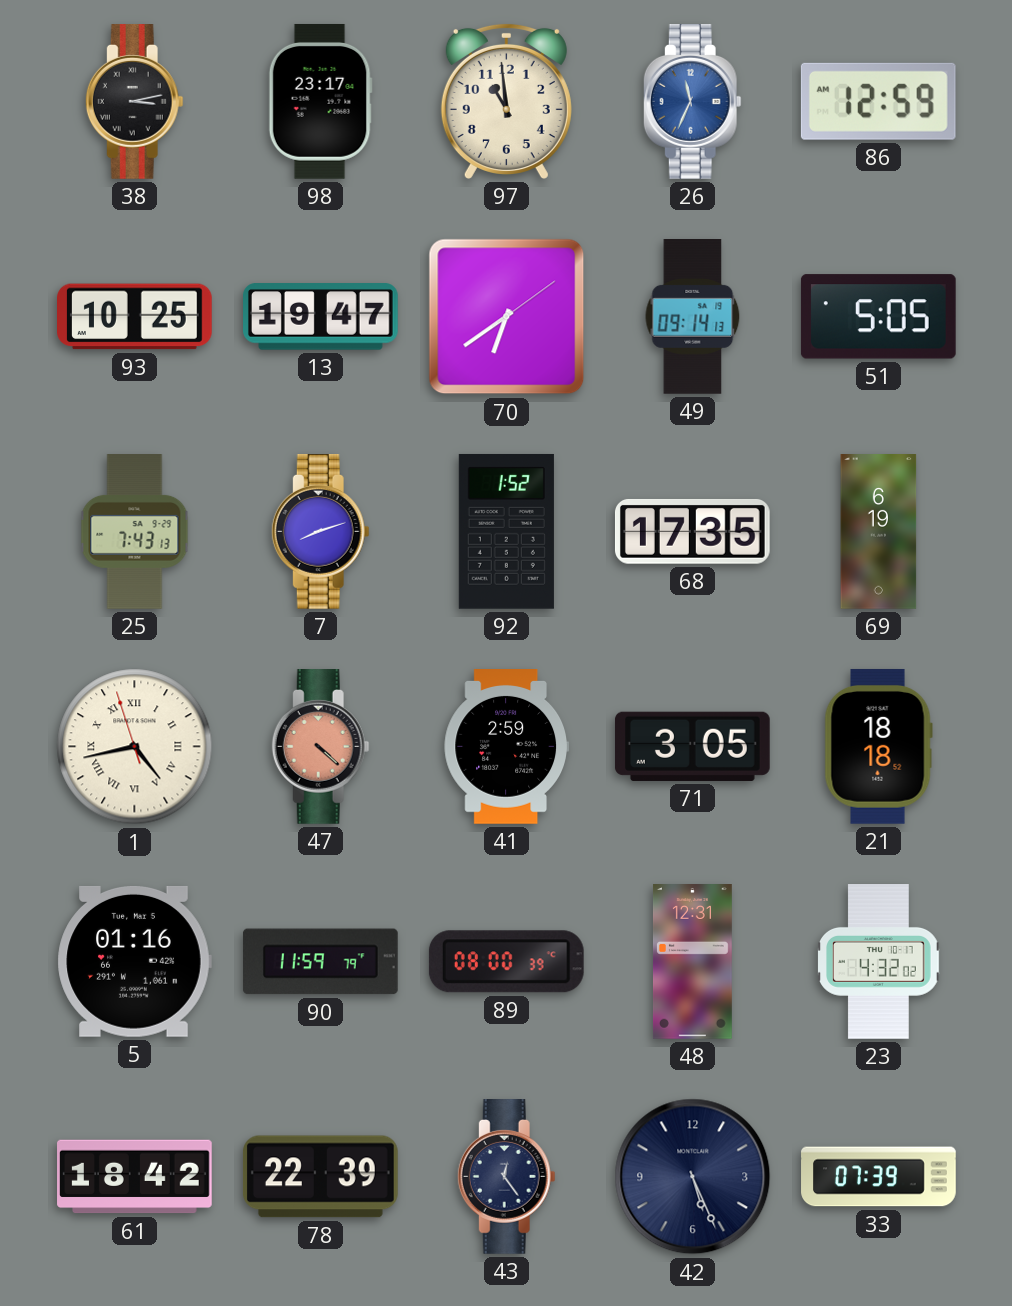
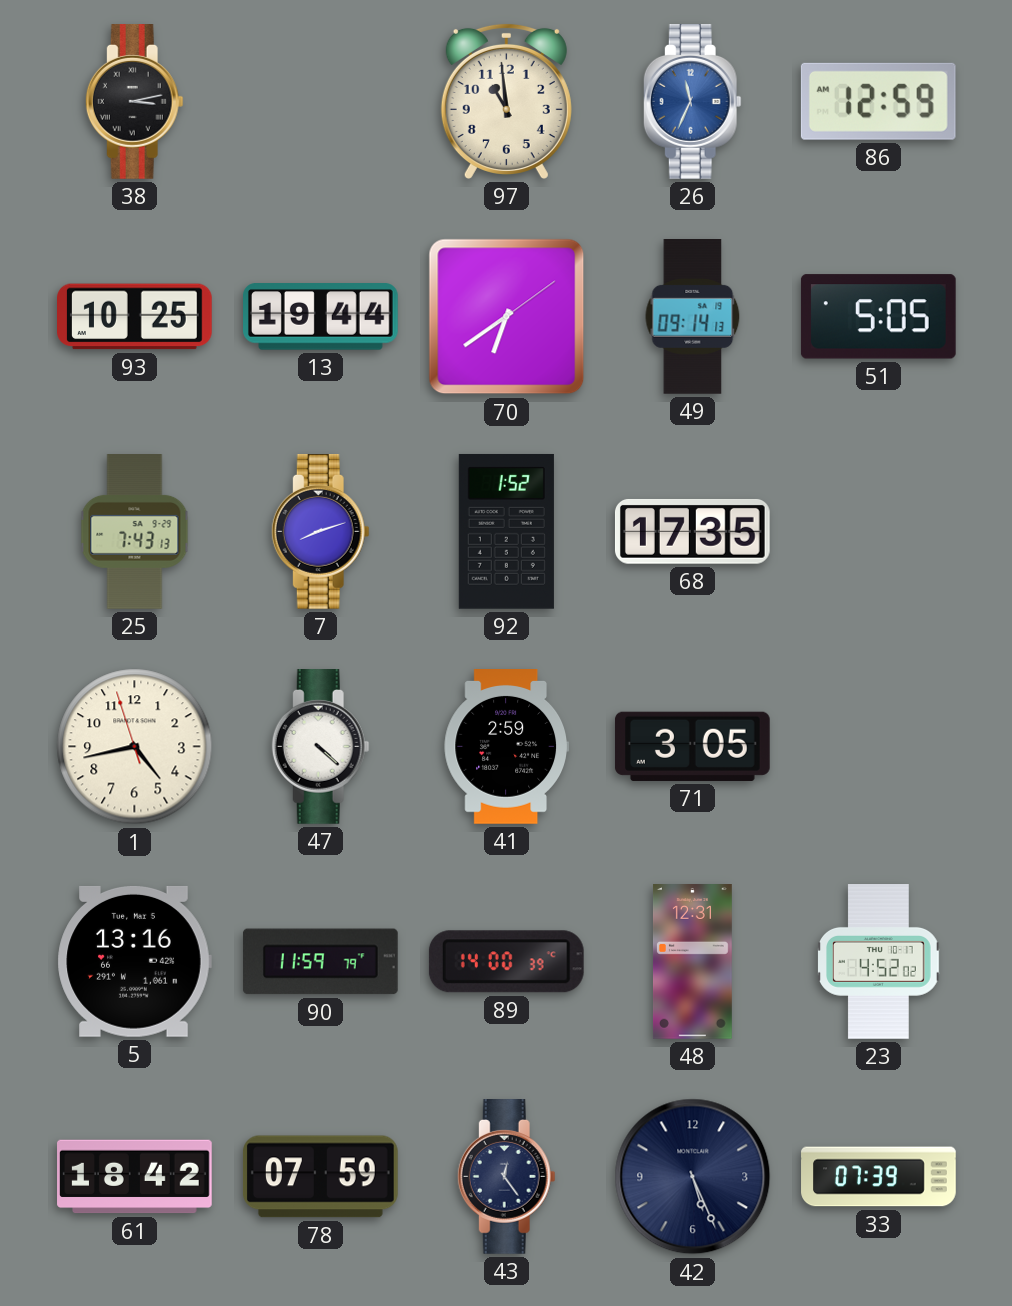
98: 23:17 -> none (320, 101)
13: 19:47 -> 19:44 (321, 317)
69: 6:19 -> none (879, 532)
1 numerals: Roman -> Arabic (135, 747)
47 dial: salmon -> white (320, 747)
21: 18:18 -> none (878, 746)
5: 01:16 -> 13:16 (134, 961)
89: 08:00 -> 14:00 (506, 962)
23: 4:32 -> 4:52 (879, 962)
78: 22:39 -> 07:59 (320, 1177)
